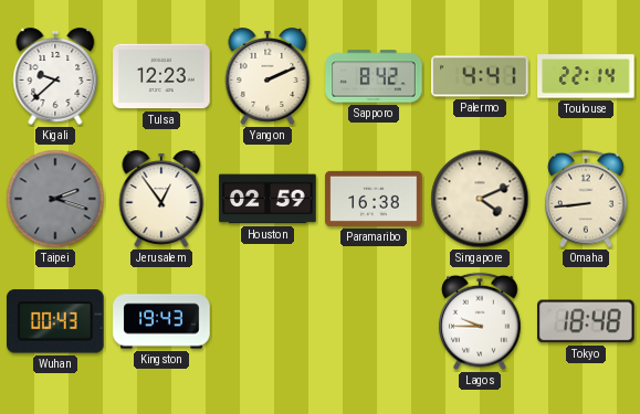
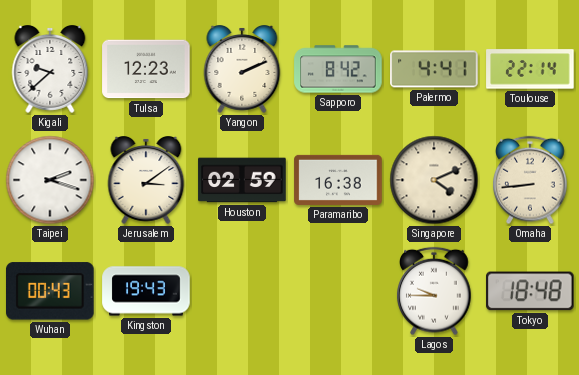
Taipei dial: grey -> white (50, 180)
Jerusalem: 12:54 -> 3:09 (146, 181)
